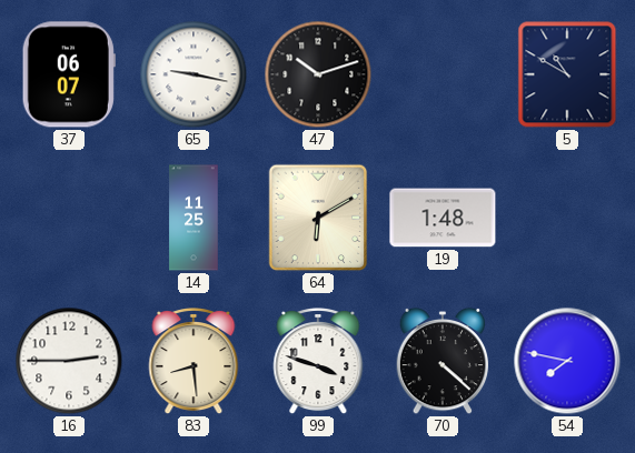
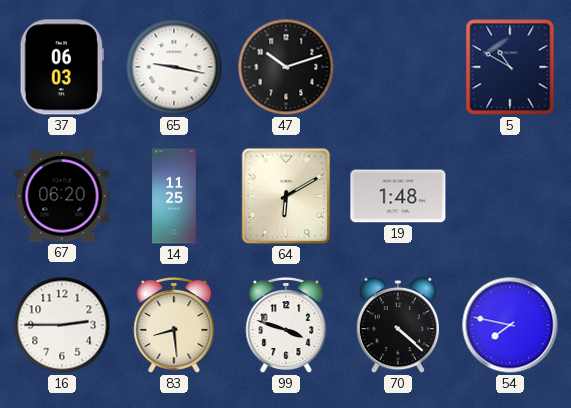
37: 06:07 -> 06:03 (62, 67)
67: none -> 06:20 (62, 196)
